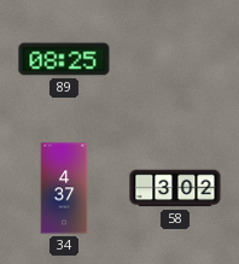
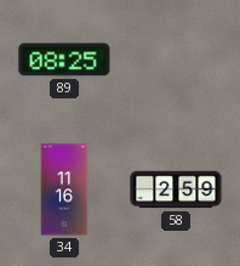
34: 4:37 -> 11:16 (64, 189)
58: 3:02 -> 2:59 (176, 189)
